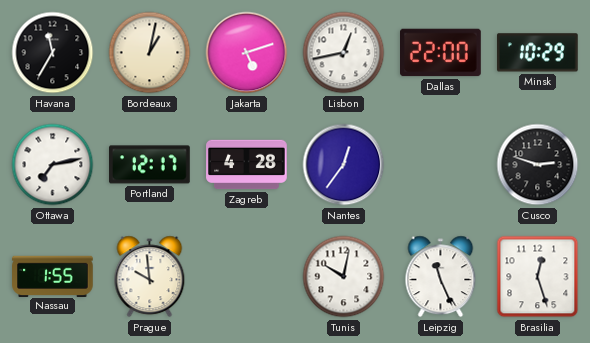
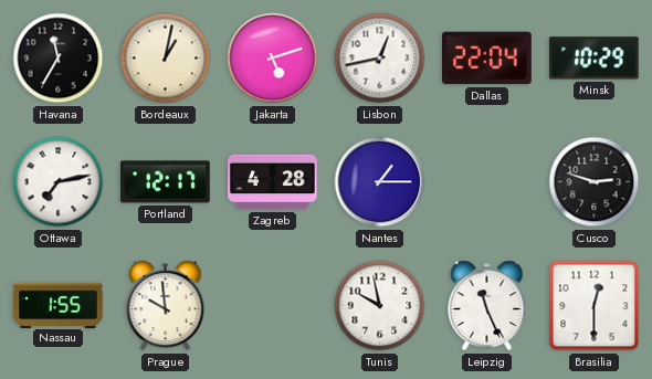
Dallas: 22:00 -> 22:04 (487, 59)
Nantes: 12:36 -> 1:15 (380, 182)
Tunis: 10:02 -> 9:58 (380, 306)
Brasilia: 12:27 -> 12:30 (595, 306)
